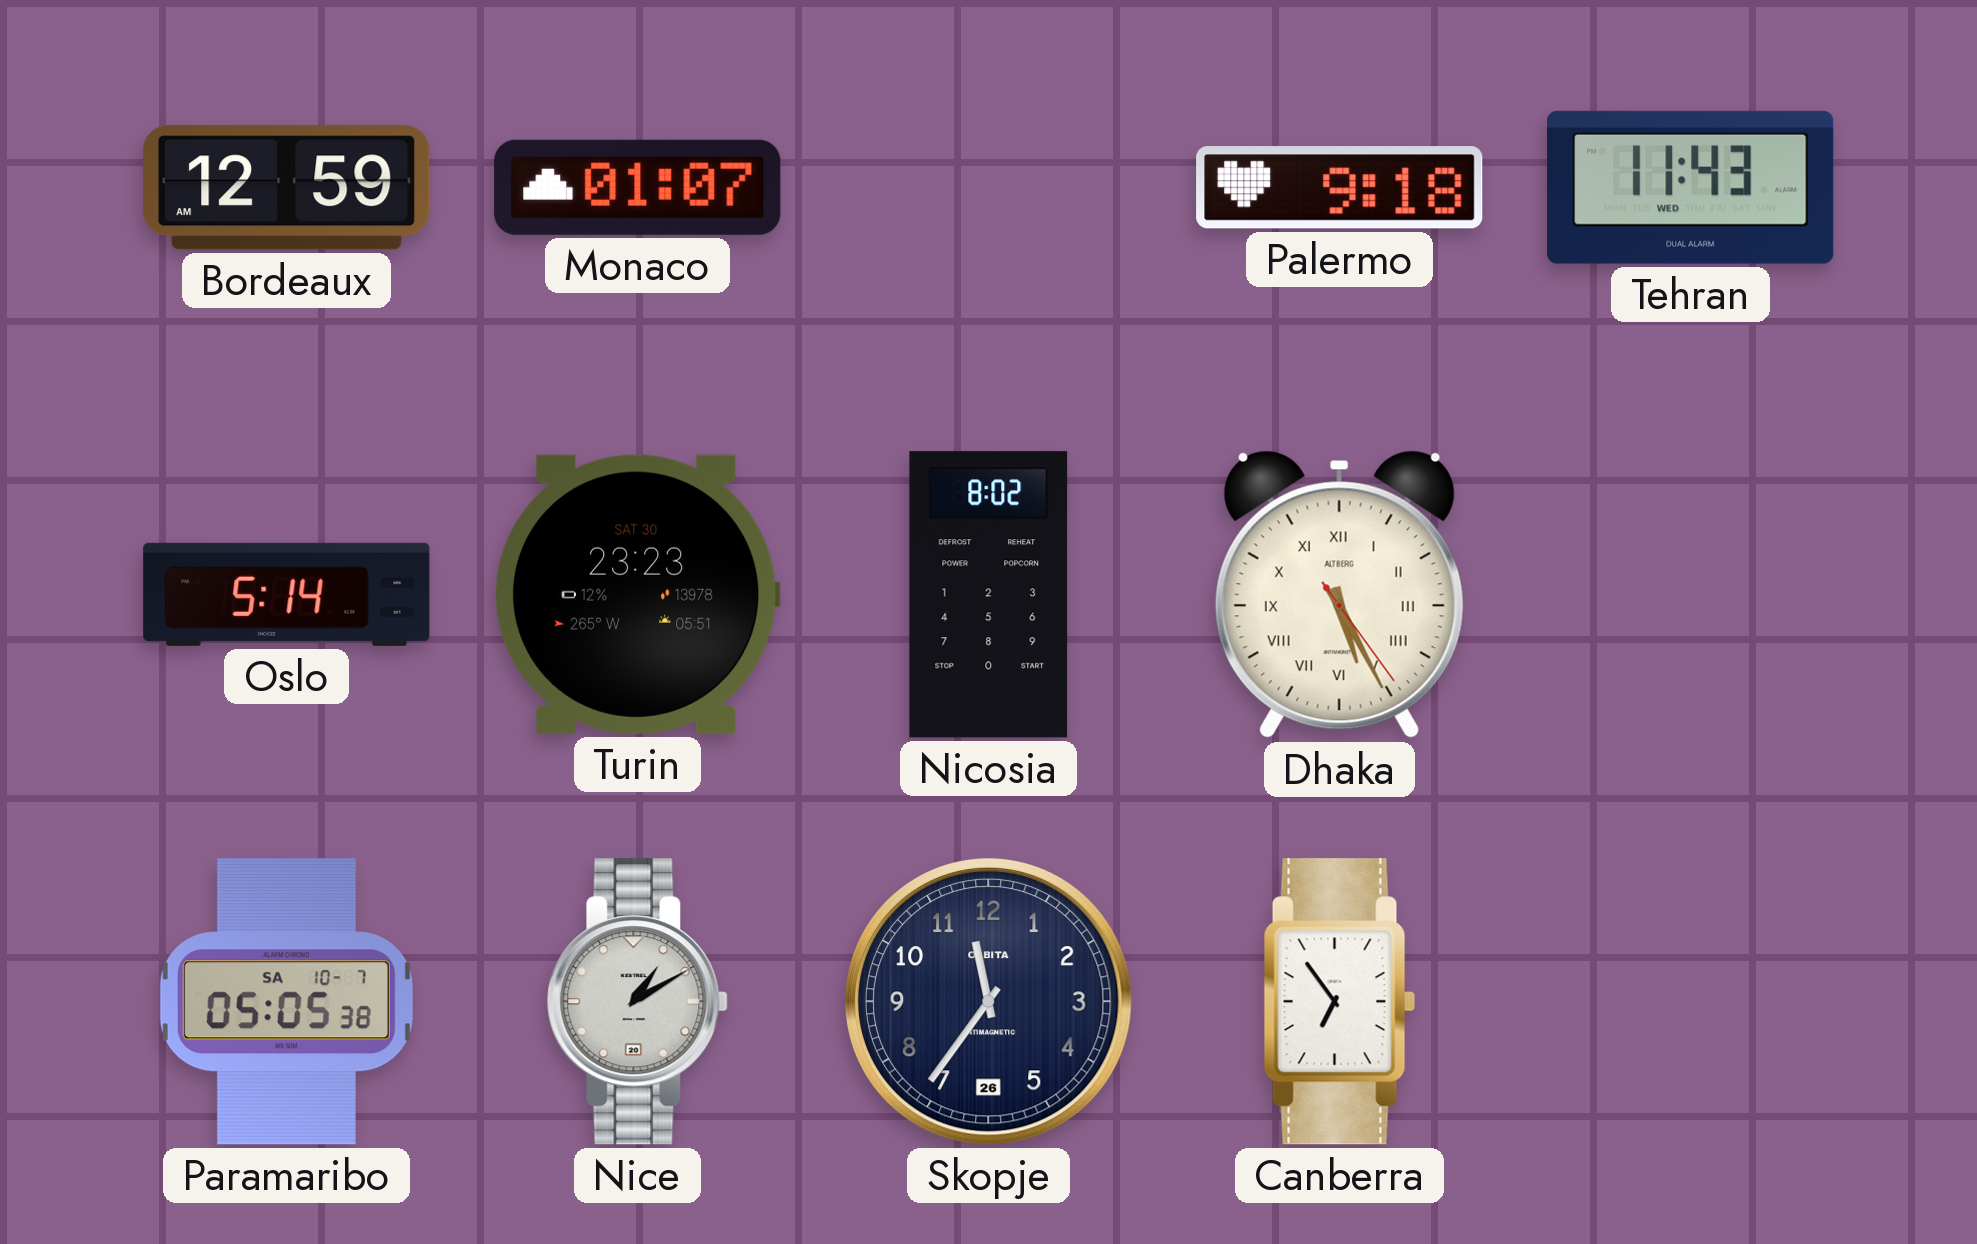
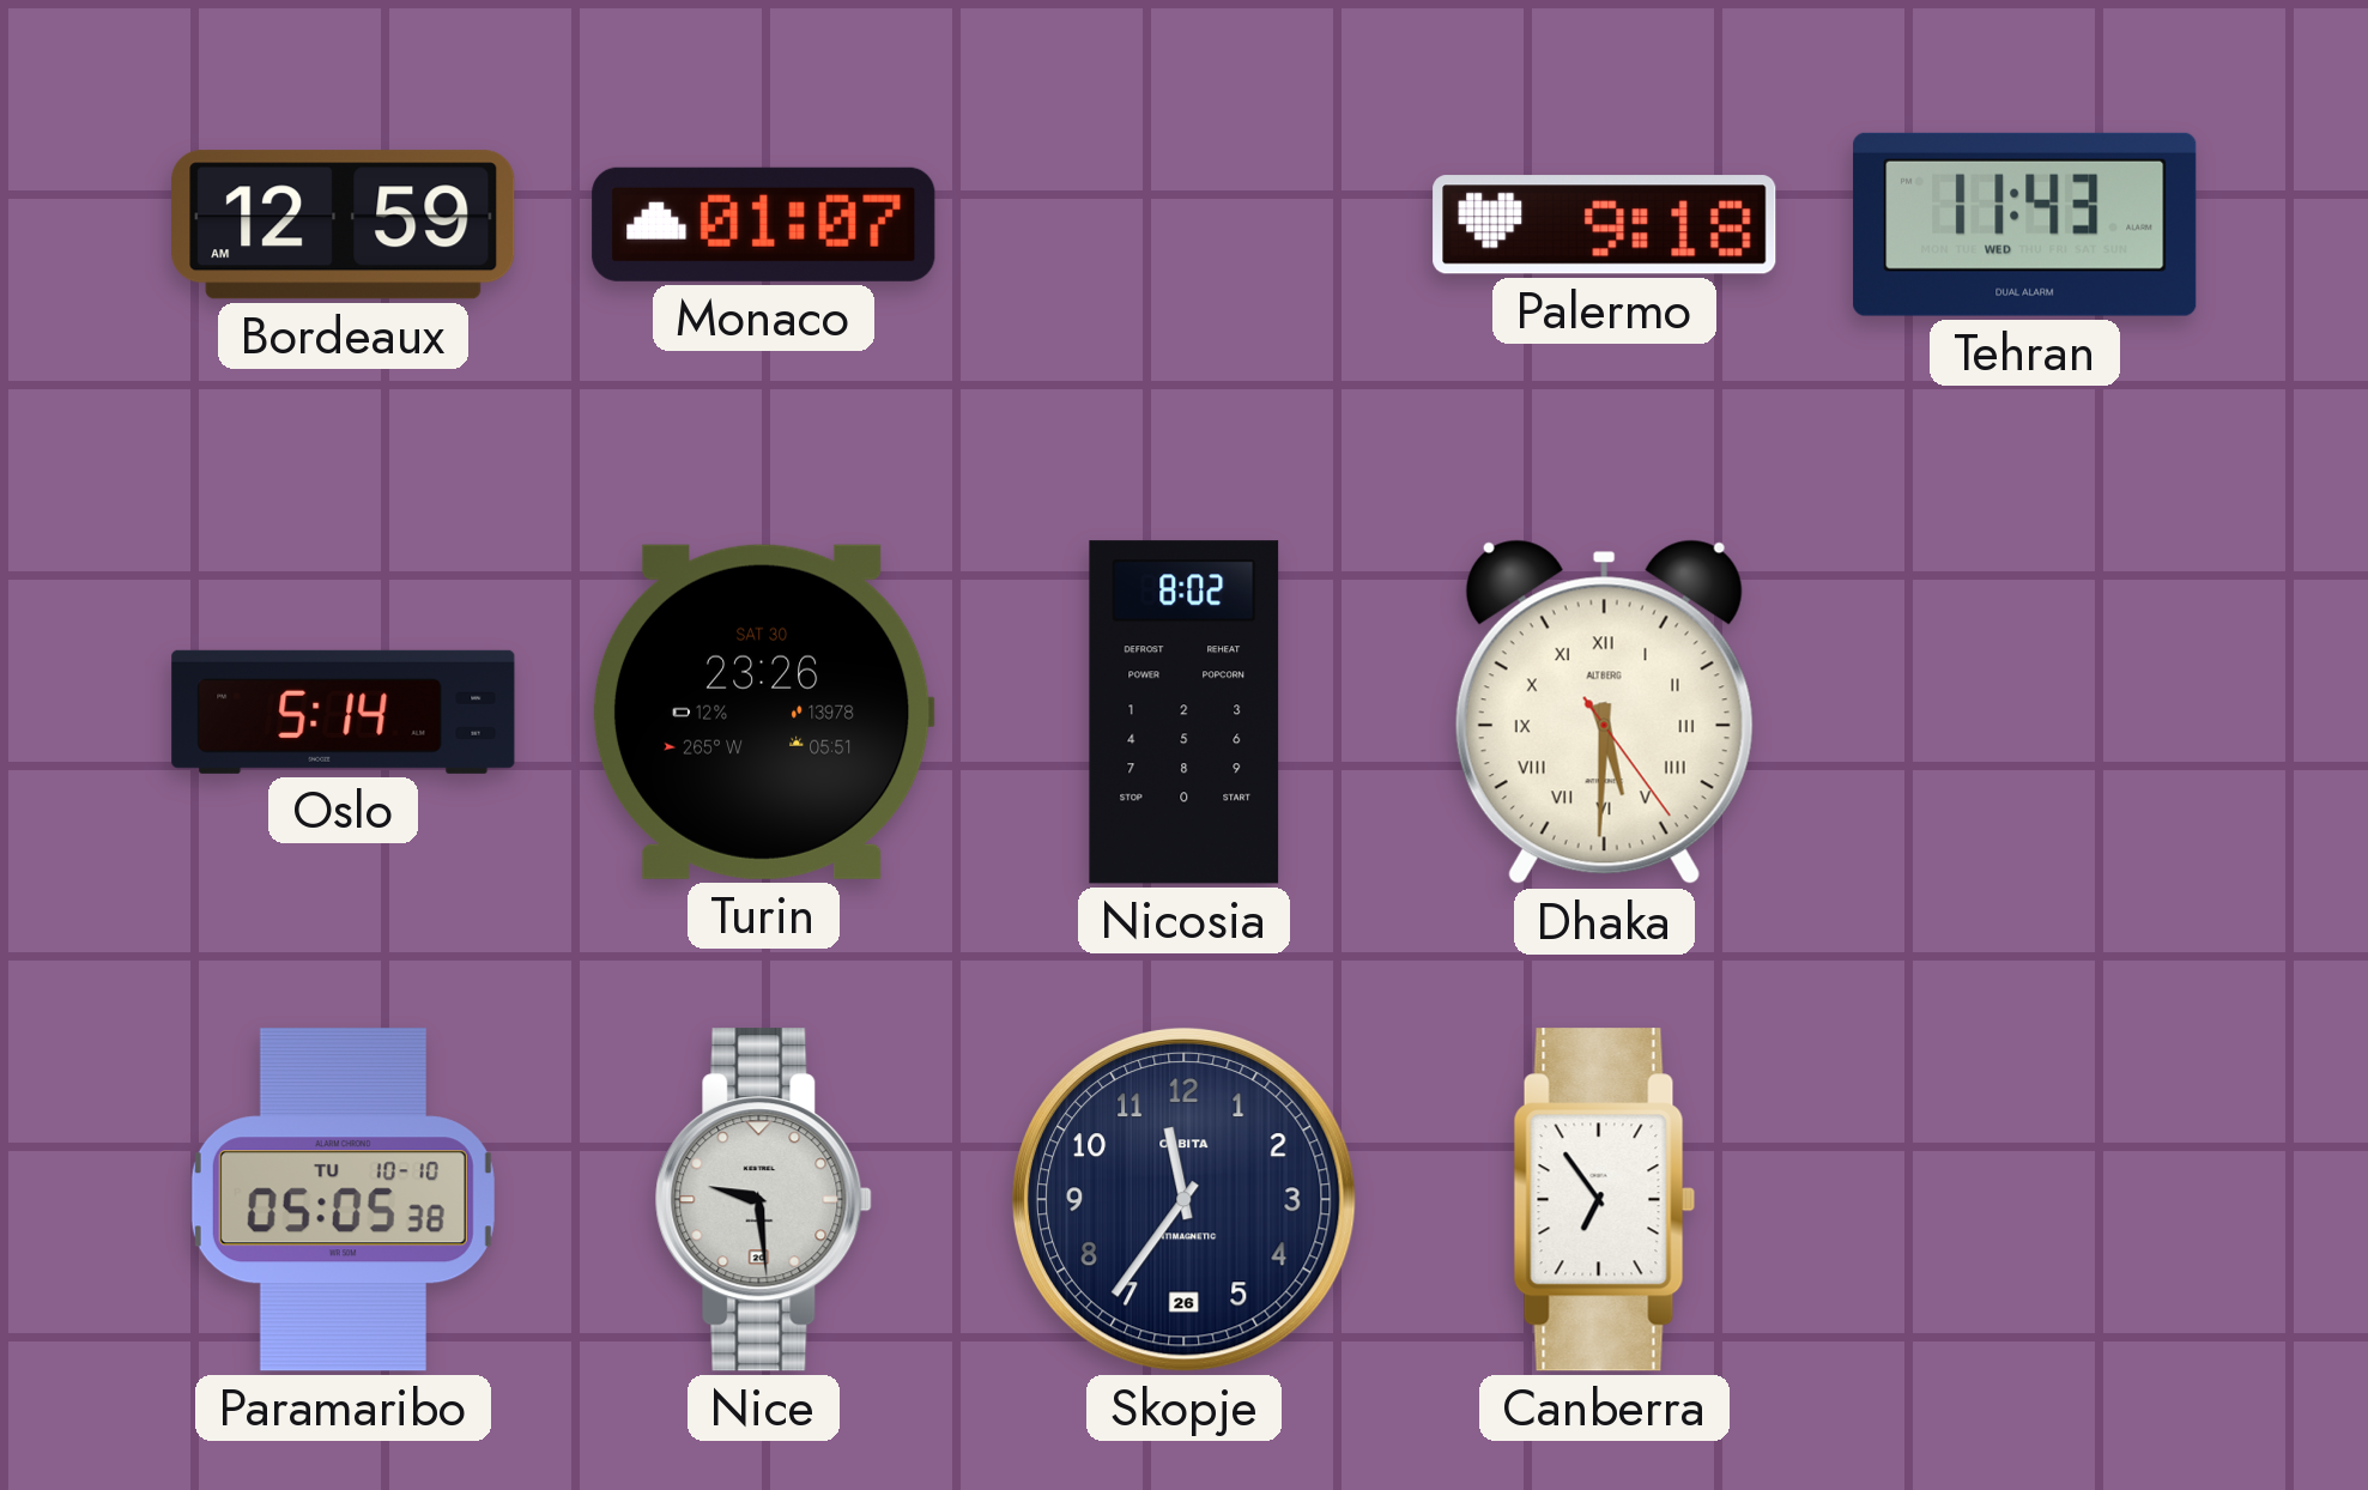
Turin: 23:23 -> 23:26 (763, 711)
Dhaka: 5:25 -> 5:30 (1604, 713)
Paramaribo date: SA 10-7 -> TU 10-10 (343, 1200)
Nice: 1:10 -> 9:29 (763, 1200)
